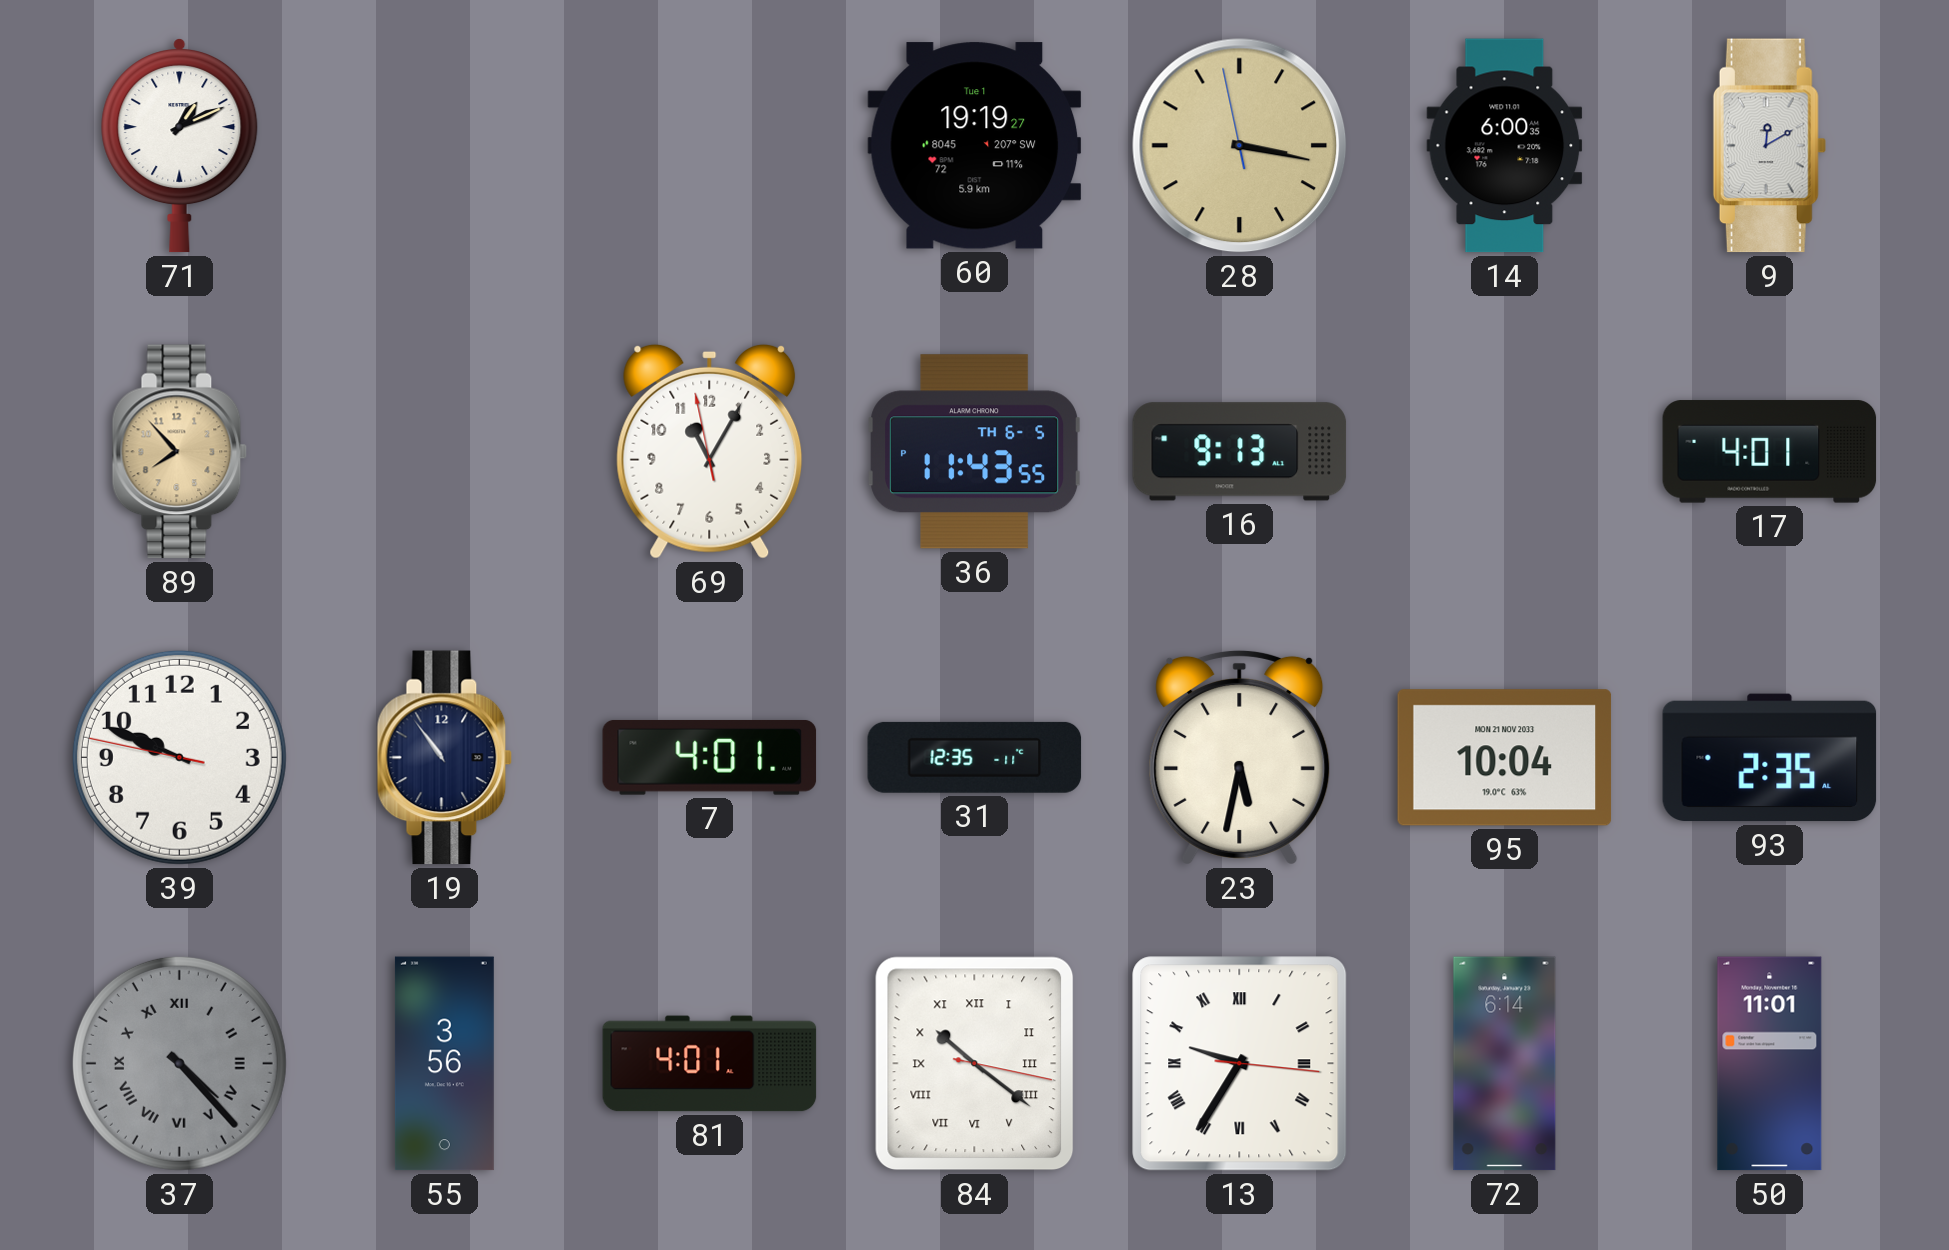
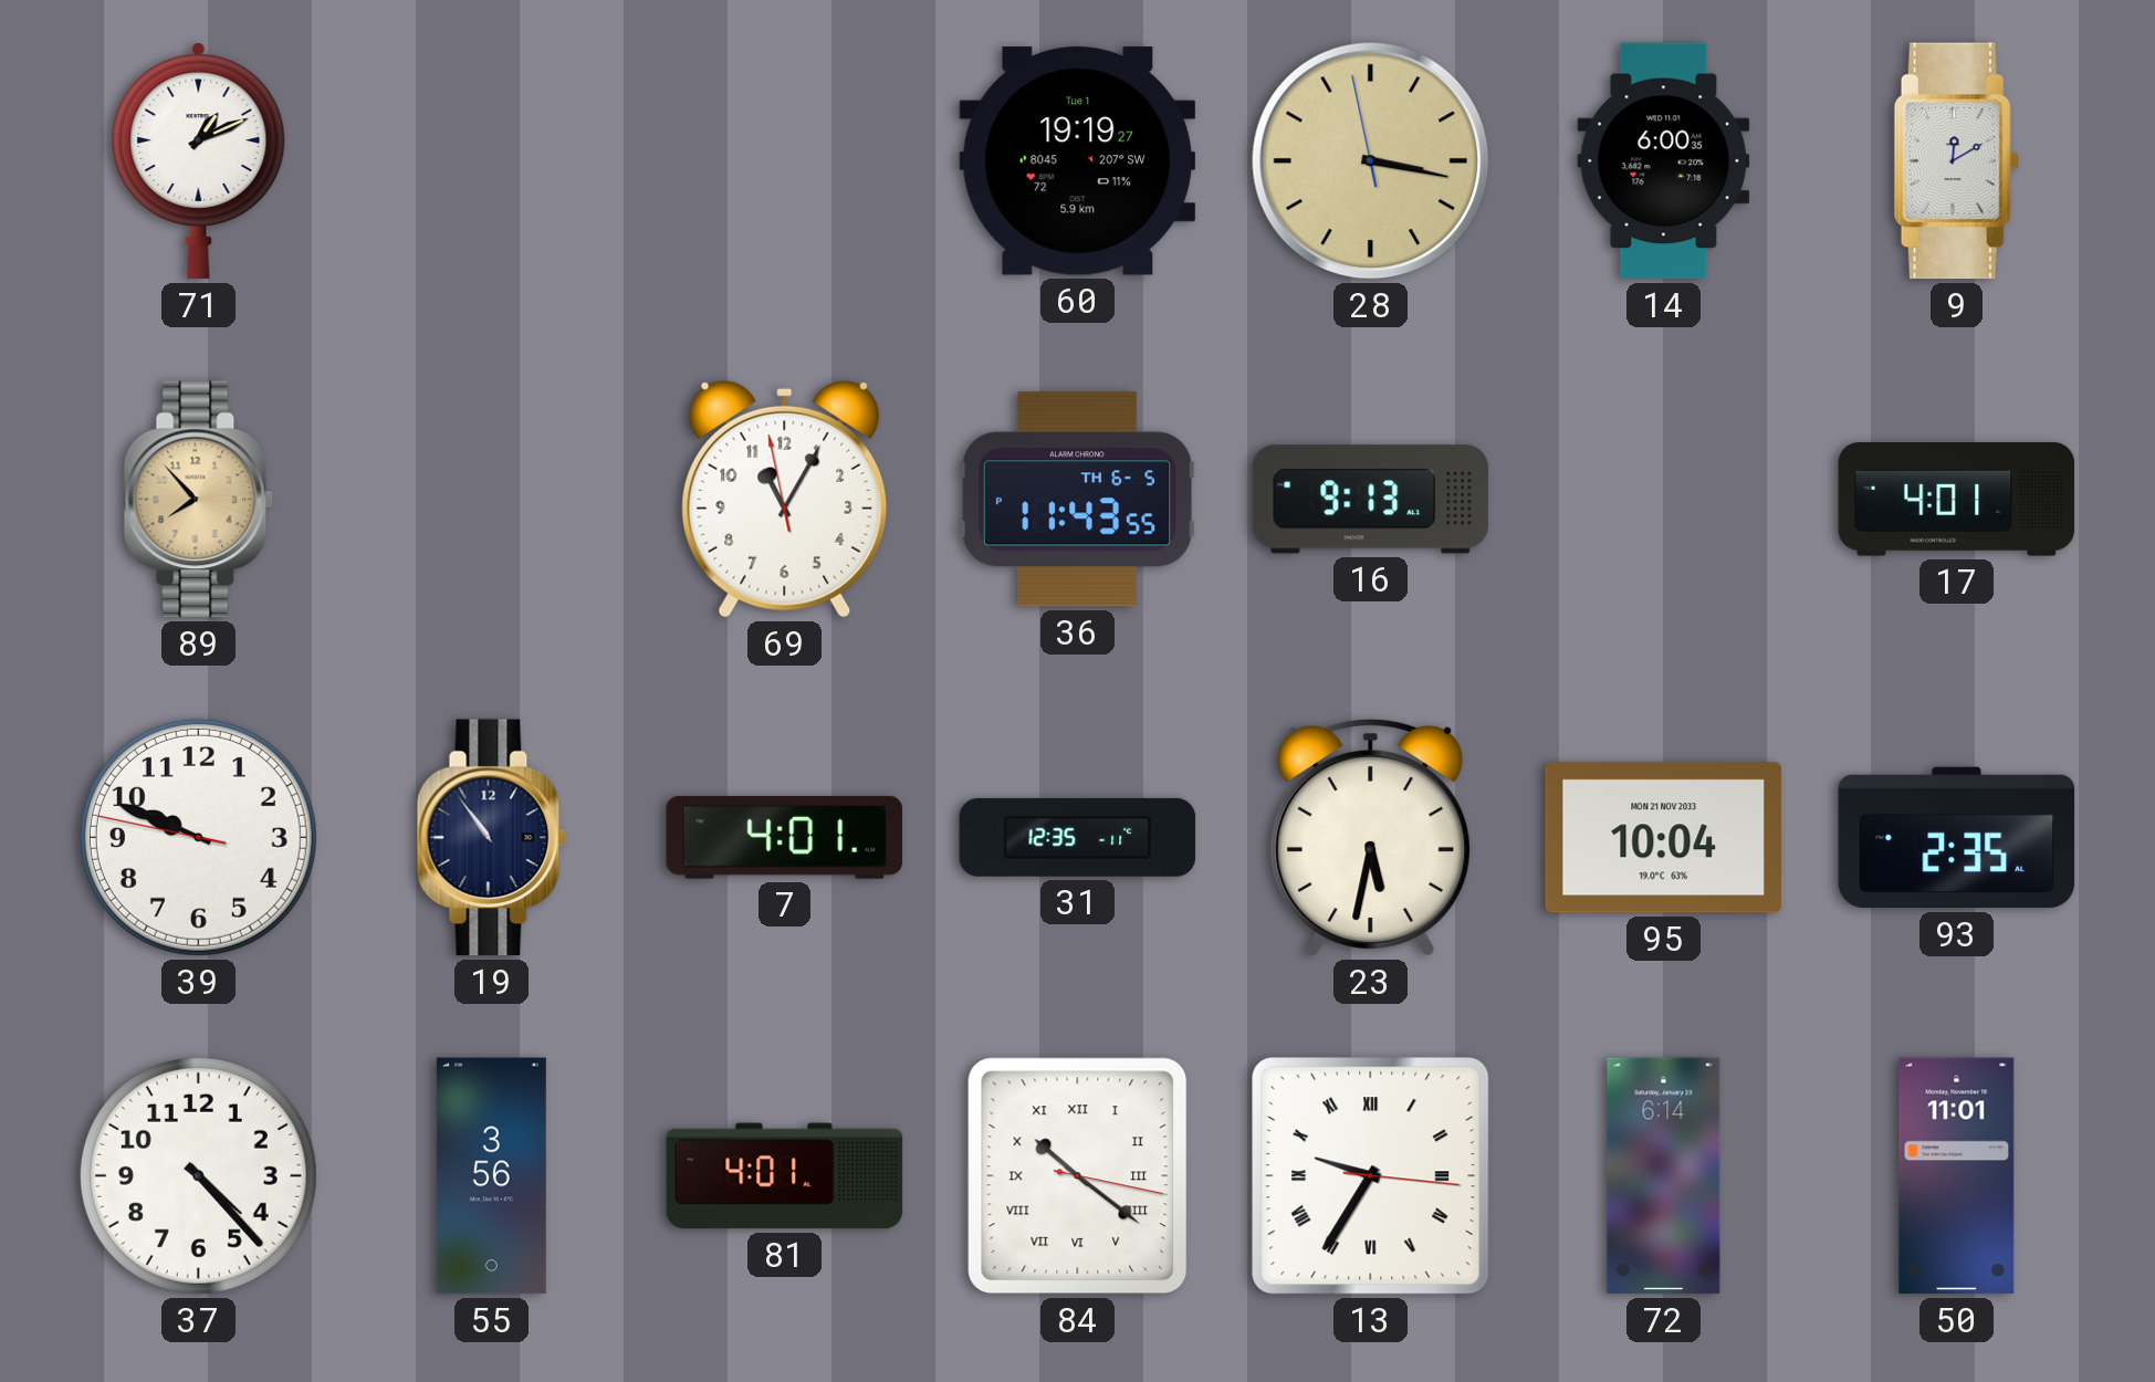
37 dial: grey -> white (198, 1175)
37 numerals: Roman -> Arabic (198, 1175)
